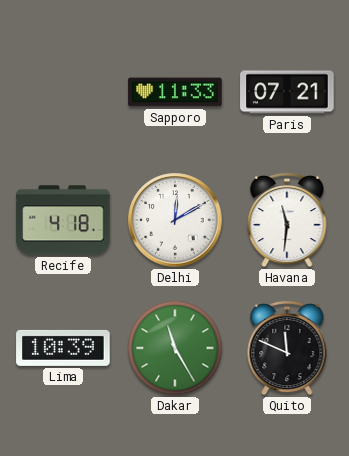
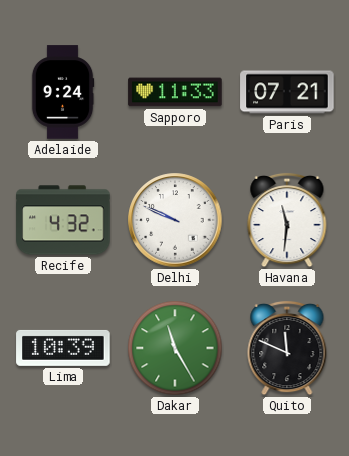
Adelaide: none -> 9:24 (63, 92)
Recife: 4:18 -> 4:32 (63, 220)
Delhi: 12:10 -> 9:49 (175, 220)
